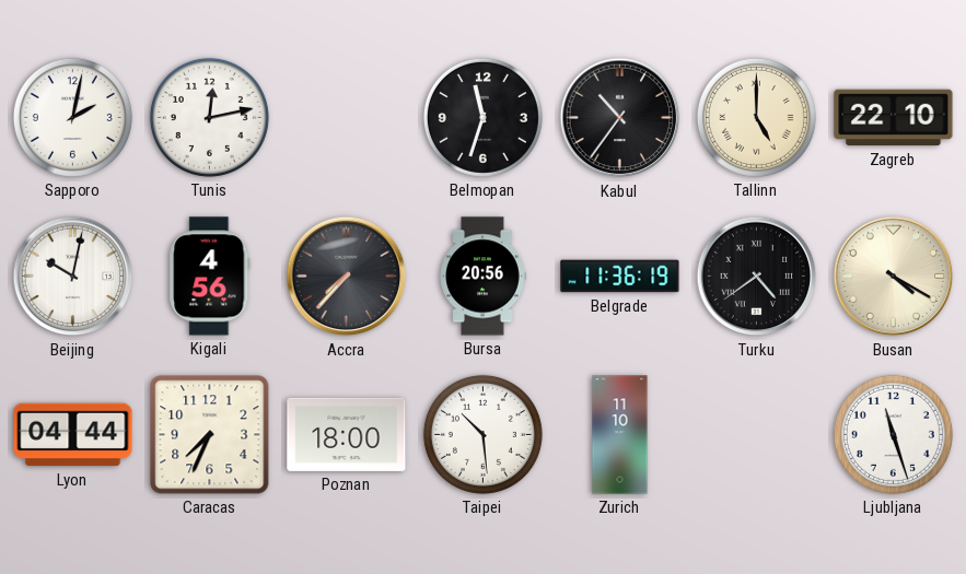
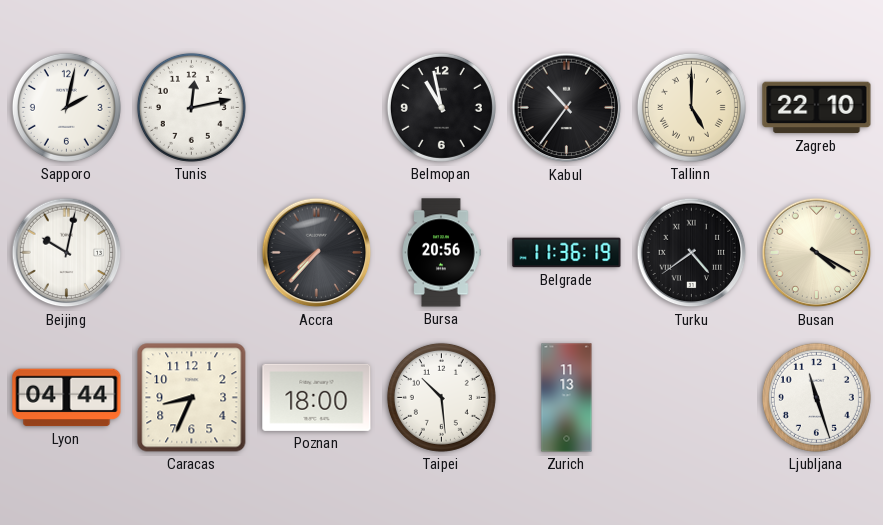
Belmopan: 11:33 -> 10:58 (441, 107)
Kigali: 4:56 -> none (210, 277)
Caracas: 7:34 -> 8:34 (192, 398)
Zurich: 11:10 -> 11:13 (567, 398)
